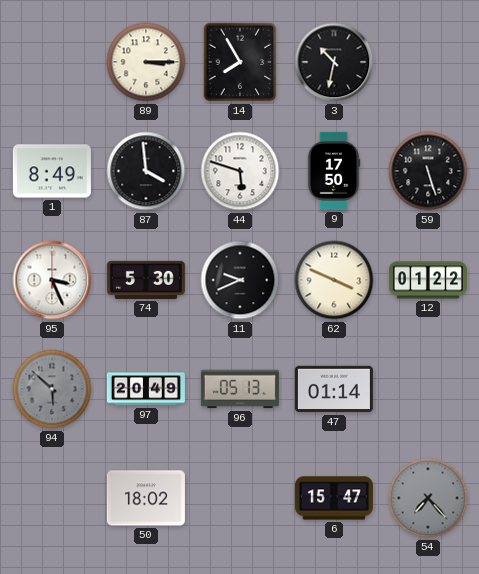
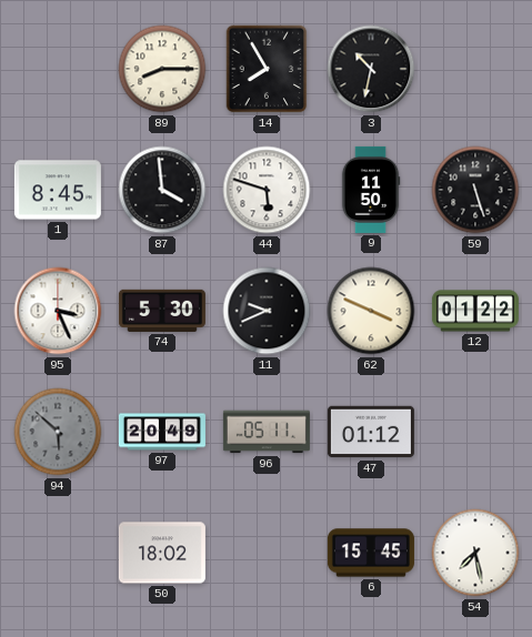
89: 3:15 -> 8:15 (162, 69)
1: 8:49 -> 8:45 (58, 190)
9: 17:50 -> 11:50 (371, 190)
96: 05:13 -> 05:11 (267, 432)
47: 01:14 -> 01:12 (371, 432)
6: 15:47 -> 15:45 (371, 553)
54: 7:23 -> 7:28 (475, 553)
54 dial: grey -> white (475, 553)
